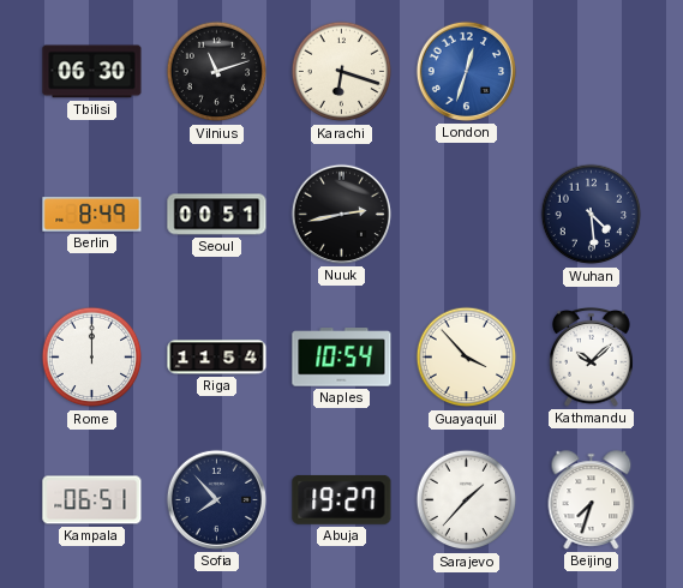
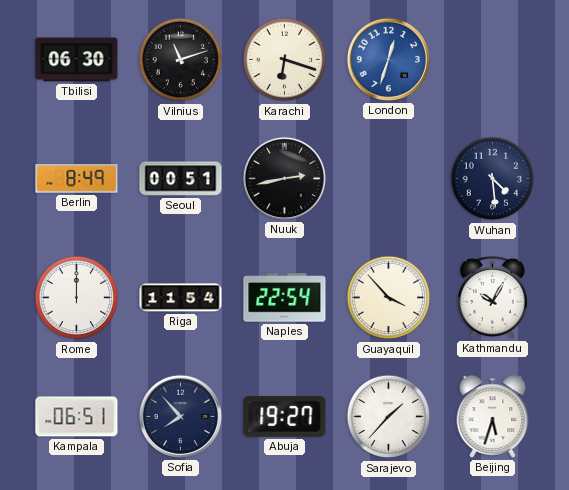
Naples: 10:54 -> 22:54 (285, 298)
Kathmandu: 10:08 -> 10:05 (493, 298)
Beijing: 7:33 -> 5:33 (493, 417)
